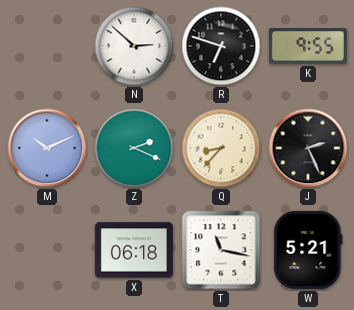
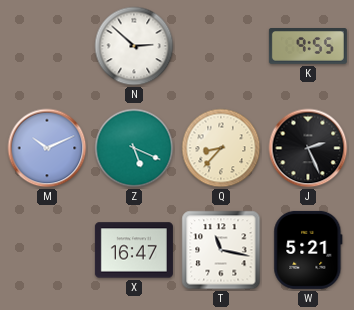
R: 6:48 -> none (221, 46)
Z: 2:19 -> 5:19 (134, 148)
X: 06:18 -> 16:47 (134, 250)
